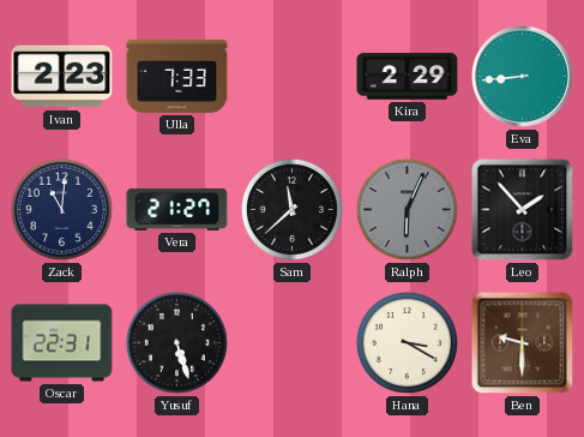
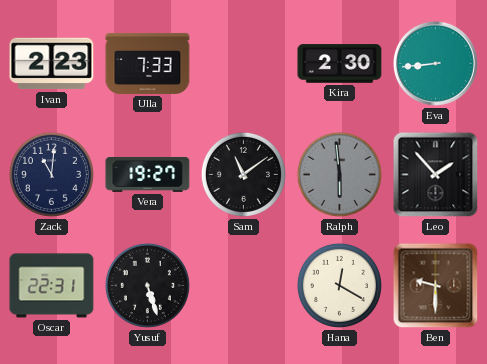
Kira: 2:29 -> 2:30 (340, 64)
Vera: 21:27 -> 19:27 (148, 174)
Sam: 11:38 -> 11:09 (243, 174)
Ralph: 6:04 -> 5:59 (339, 174)
Hana: 3:20 -> 12:20 (339, 285)
